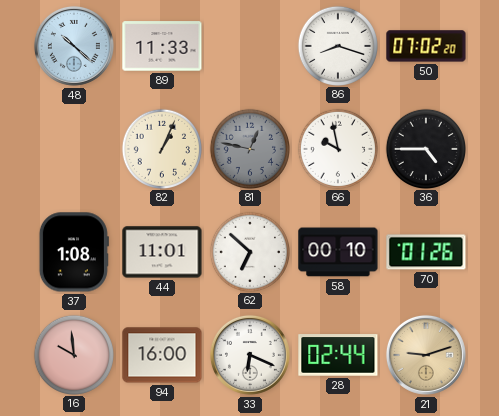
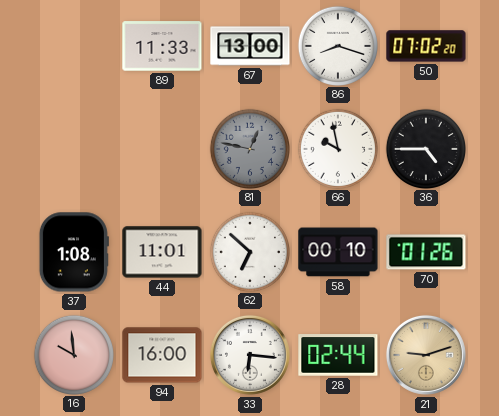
48: 10:22 -> none (74, 46)
67: none -> 13:00 (250, 46)
82: 1:04 -> none (161, 148)
33: 6:19 -> 6:16 (250, 355)
